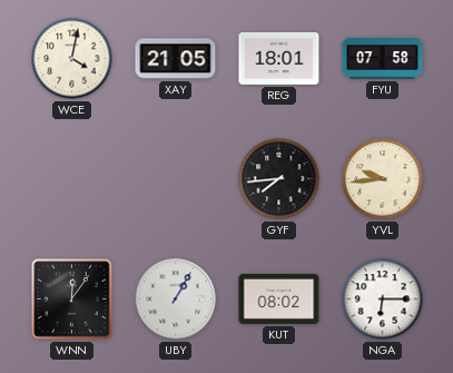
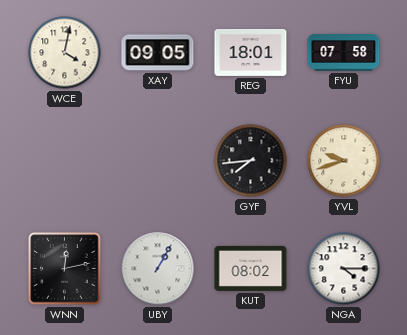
XAY: 21:05 -> 09:05 (158, 53)
YVL: 9:44 -> 9:42 (344, 161)
WNN: 12:06 -> 12:13 (65, 269)
NGA: 6:15 -> 4:15 (344, 269)
